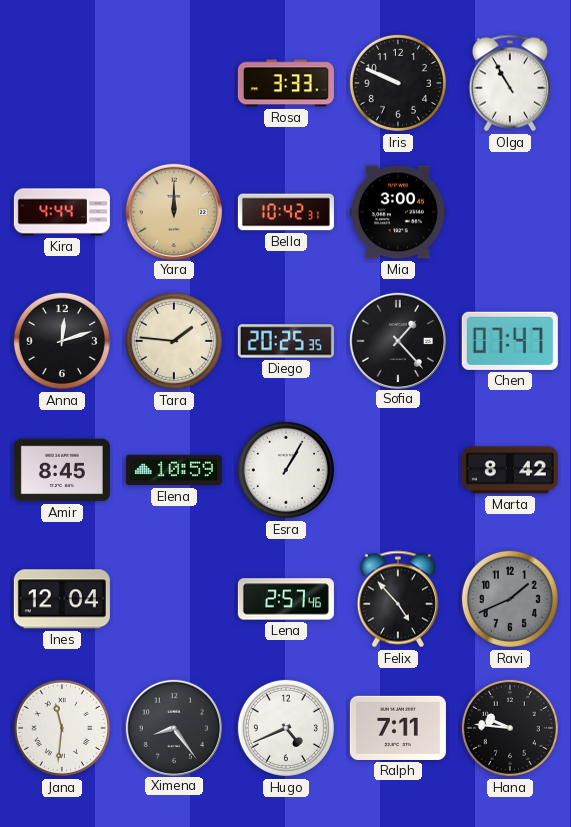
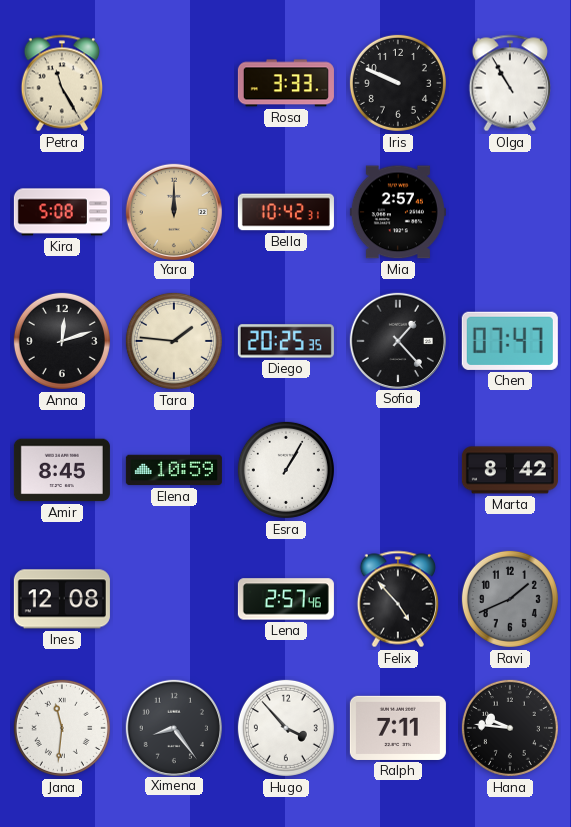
Petra: none -> 11:25 (61, 83)
Kira: 4:44 -> 5:08 (62, 212)
Mia: 3:00 -> 2:57 (398, 212)
Ines: 12:04 -> 12:08 (62, 599)
Hugo: 4:41 -> 3:53 (286, 728)
